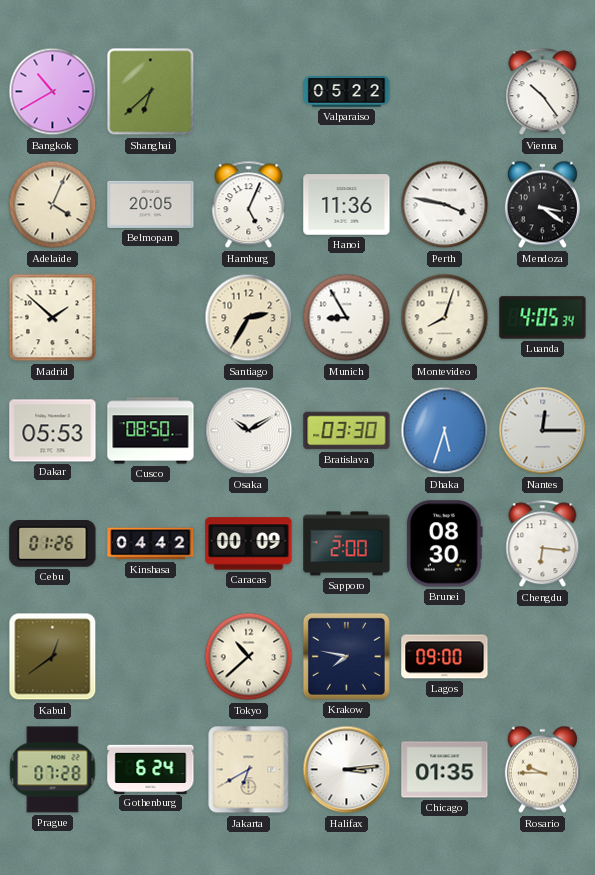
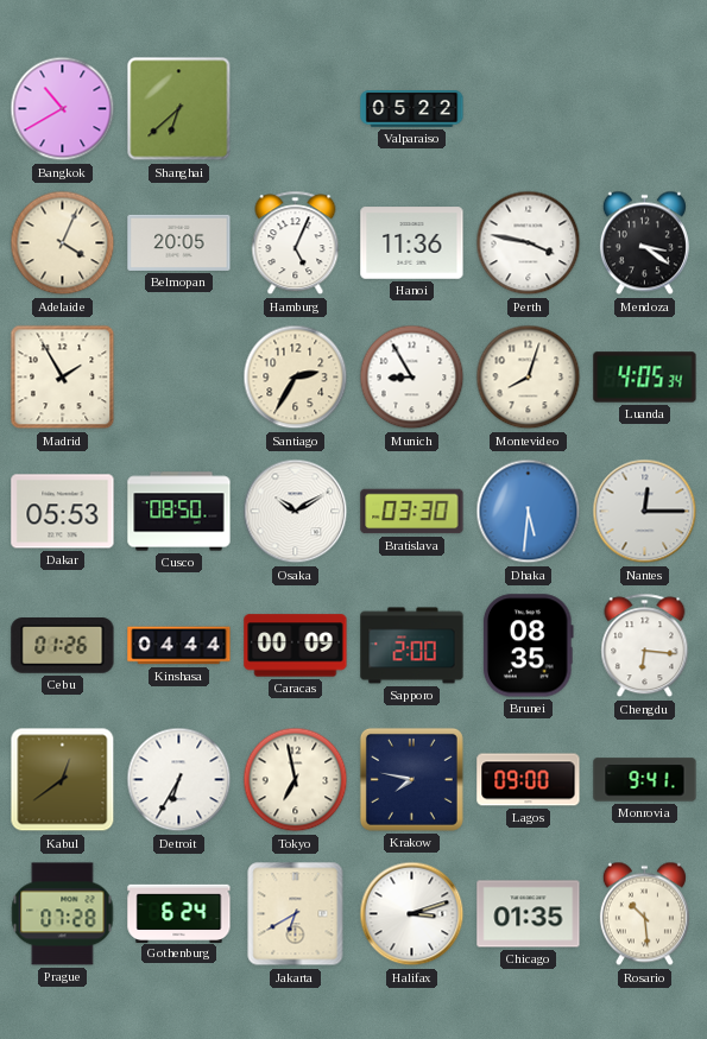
Vienna: 10:24 -> none (543, 92)
Madrid: 1:52 -> 1:55 (63, 378)
Dhaka: 5:33 -> 5:31 (529, 512)
Kinshasa: 04:42 -> 04:44 (179, 646)
Brunei: 08:30 -> 08:35 (528, 646)
Detroit: none -> 6:35 (179, 780)
Tokyo: 10:38 -> 6:58 (296, 780)
Monrovia: none -> 9:41 (645, 780)
Halifax: 3:14 -> 3:12 (412, 914)
Rosario: 9:45 -> 10:29 (644, 914)
